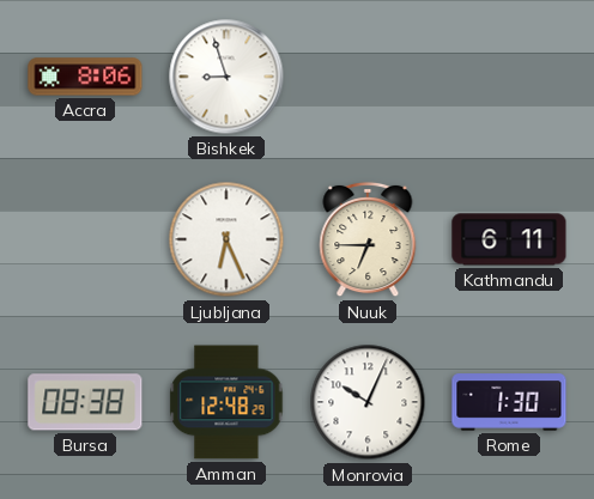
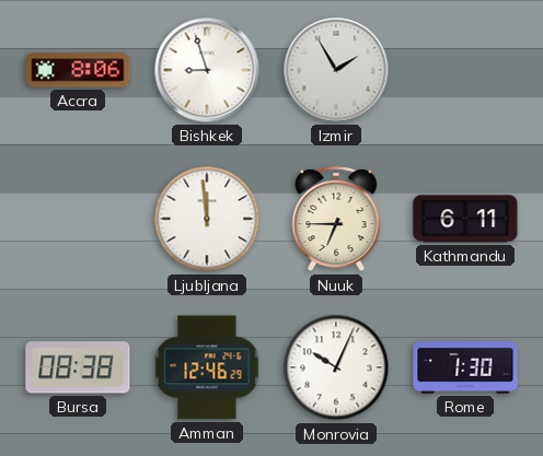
Izmir: none -> 1:55 (336, 70)
Ljubljana: 6:26 -> 11:59 (207, 219)
Amman: 12:48 -> 12:46 (207, 367)
